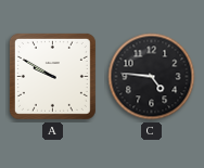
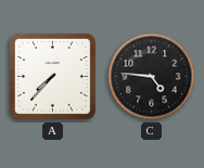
A: 9:50 -> 7:37 (52, 76)
